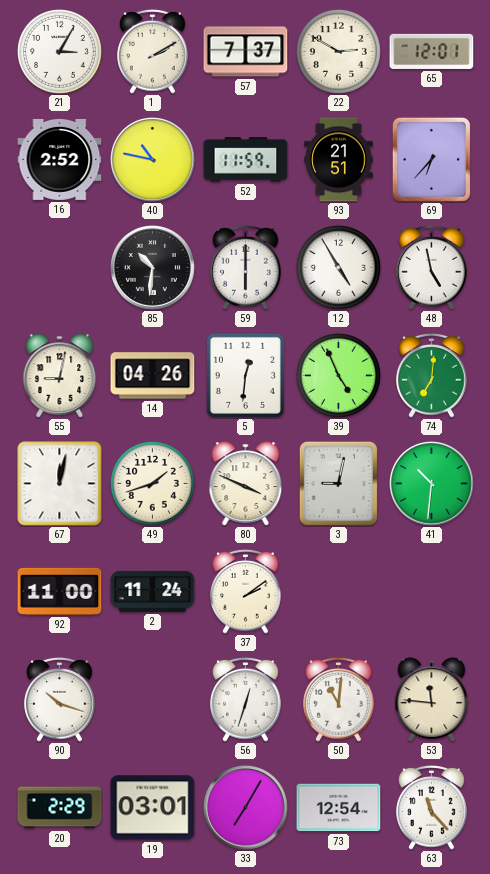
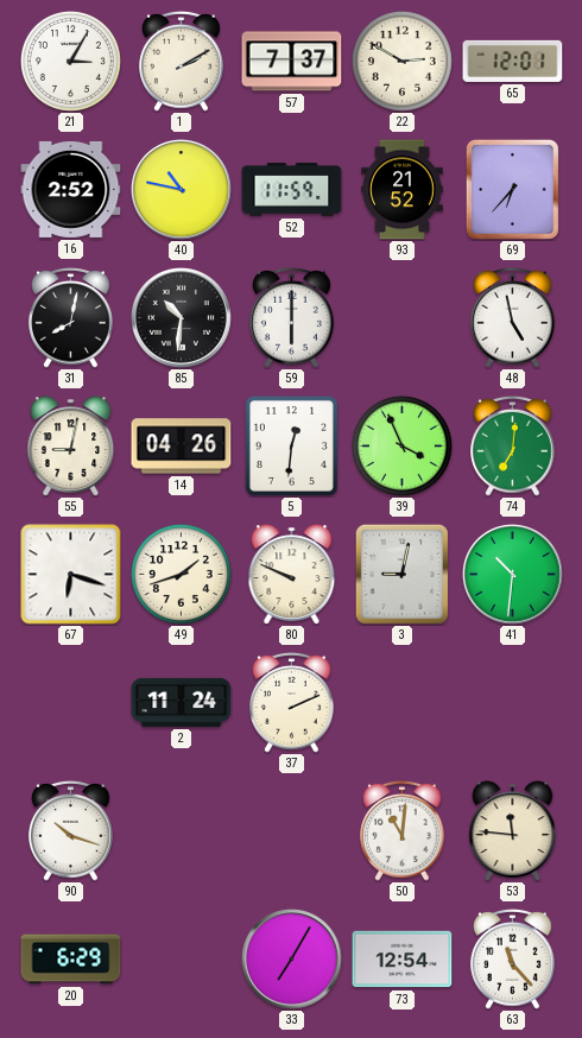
93: 21:51 -> 21:52 (403, 190)
31: none -> 8:02 (71, 317)
12: 4:55 -> none (338, 267)
39: 4:56 -> 3:56 (401, 445)
67: 12:02 -> 6:18 (71, 575)
80: 3:49 -> 9:49 (292, 575)
92: 11:00 -> none (60, 591)
37: 2:09 -> 2:11 (292, 702)
56: 12:33 -> none (246, 699)
20: 2:29 -> 6:29 (71, 960)
19: 03:01 -> none (153, 808)
